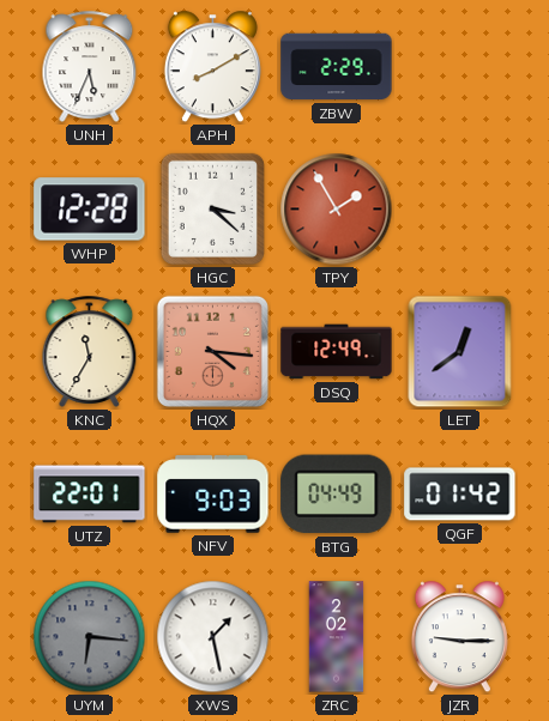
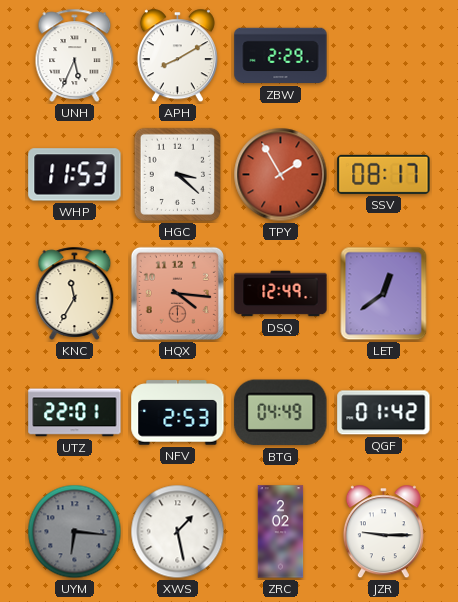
WHP: 12:28 -> 11:53 (75, 175)
SSV: none -> 08:17 (384, 174)
NFV: 9:03 -> 2:53 (178, 413)
